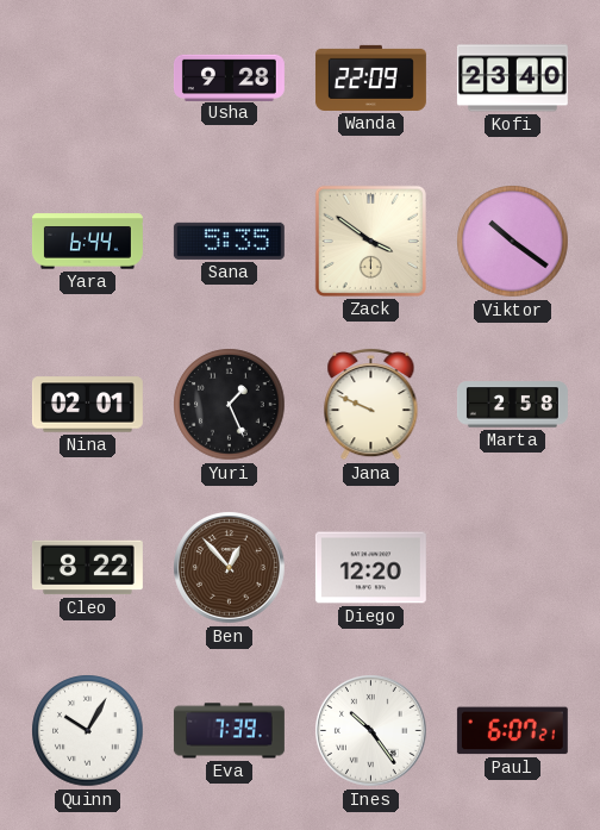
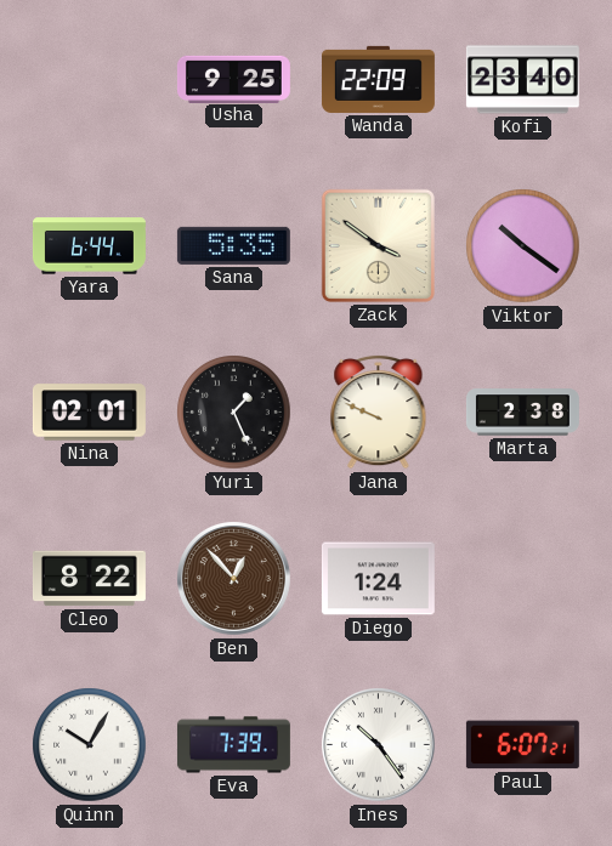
Usha: 9:28 -> 9:25 (233, 79)
Marta: 2:58 -> 2:38 (522, 413)
Diego: 12:20 -> 1:24 (378, 579)
